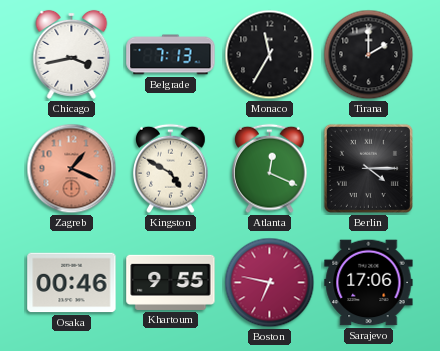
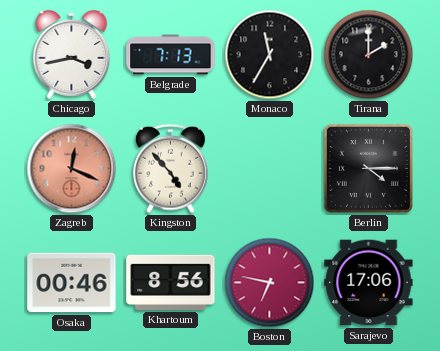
Zagreb: 1:19 -> 12:19 (72, 169)
Kingston: 4:50 -> 4:53 (171, 169)
Atlanta: 12:19 -> none (270, 169)
Khartoum: 9:55 -> 8:56 (171, 282)
